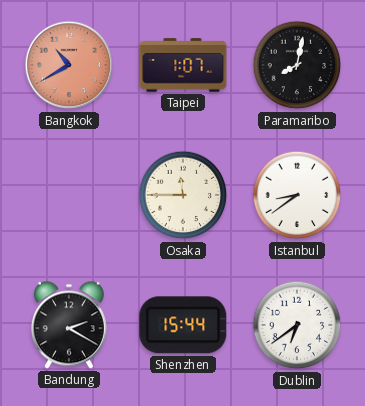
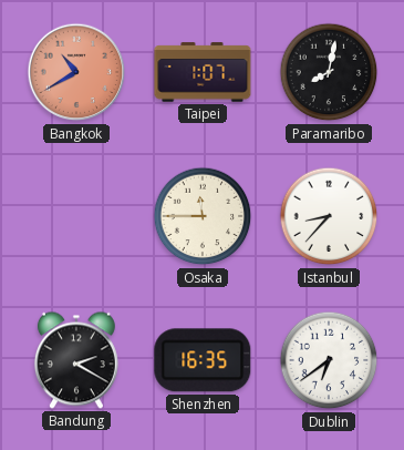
Istanbul: 8:39 -> 8:37 (329, 216)
Shenzhen: 15:44 -> 16:35 (203, 360)
